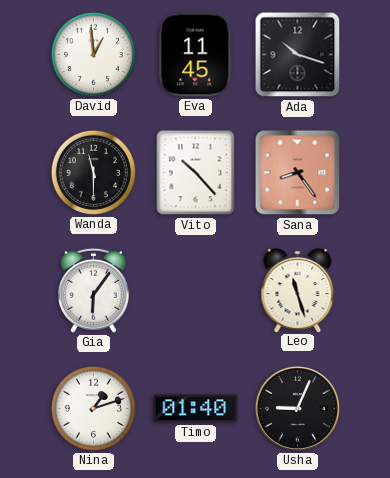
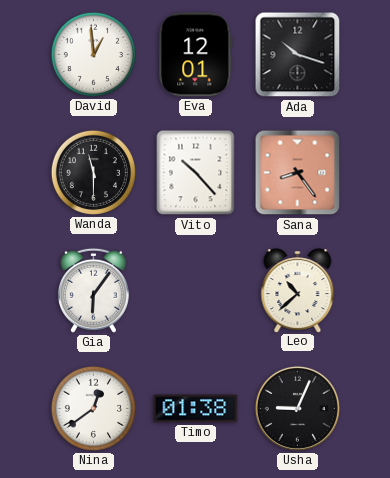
Eva: 11:45 -> 12:01 (196, 55)
Leo: 11:27 -> 10:38 (298, 290)
Nina: 1:12 -> 12:39 (93, 408)
Timo: 01:40 -> 01:38 (196, 409)
